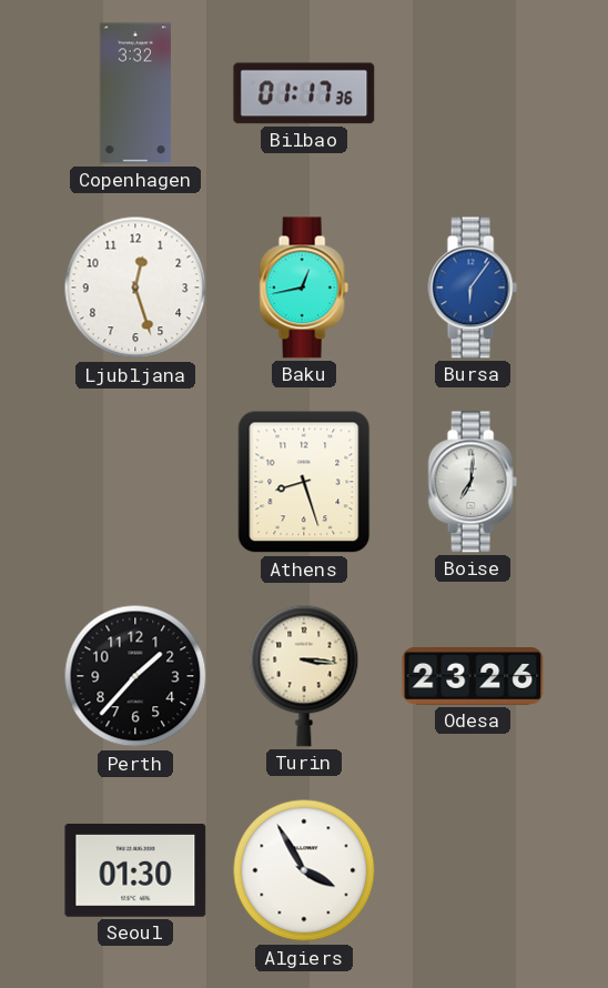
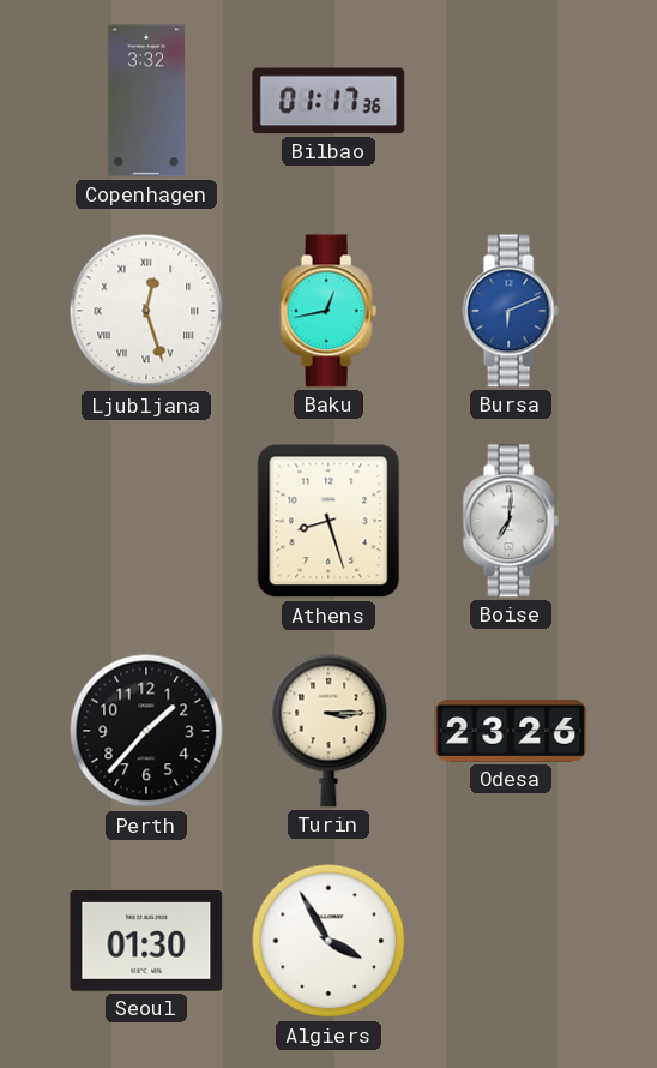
Ljubljana numerals: Arabic -> Roman (146, 311)
Bursa: 6:06 -> 6:11 (511, 311)
Turin: 3:16 -> 3:15 (328, 731)
